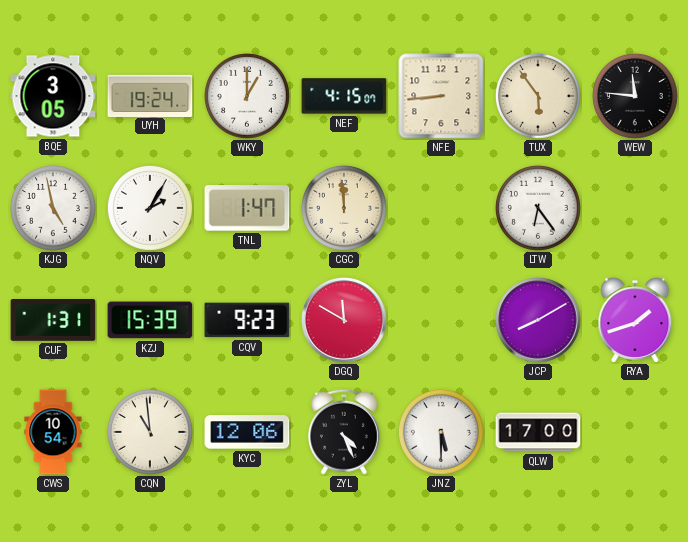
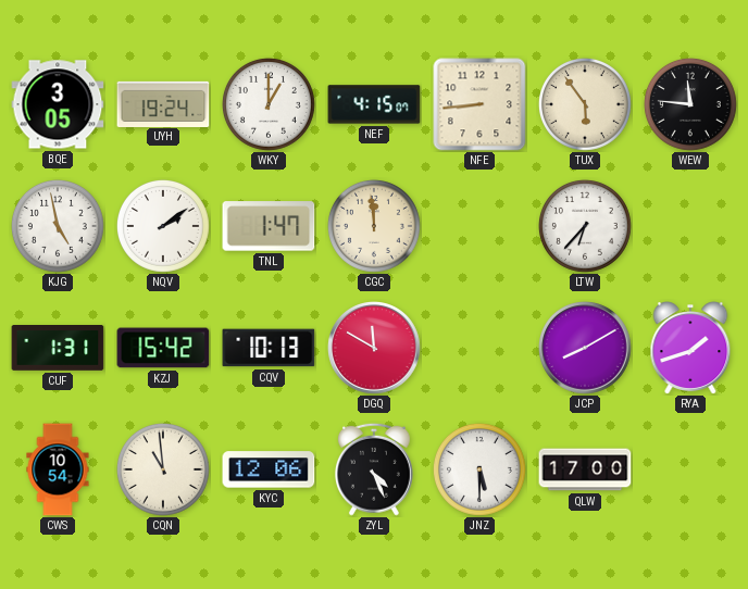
NQV: 2:05 -> 2:09 (163, 226)
LTW: 6:24 -> 6:37 (585, 226)
KZJ: 15:39 -> 15:42 (163, 348)
CQV: 9:23 -> 10:13 (269, 348)
